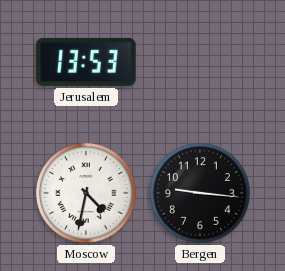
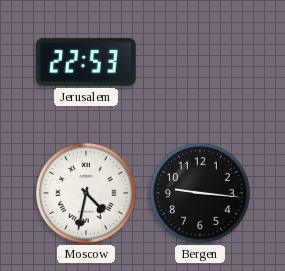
Jerusalem: 13:53 -> 22:53 (86, 62)
